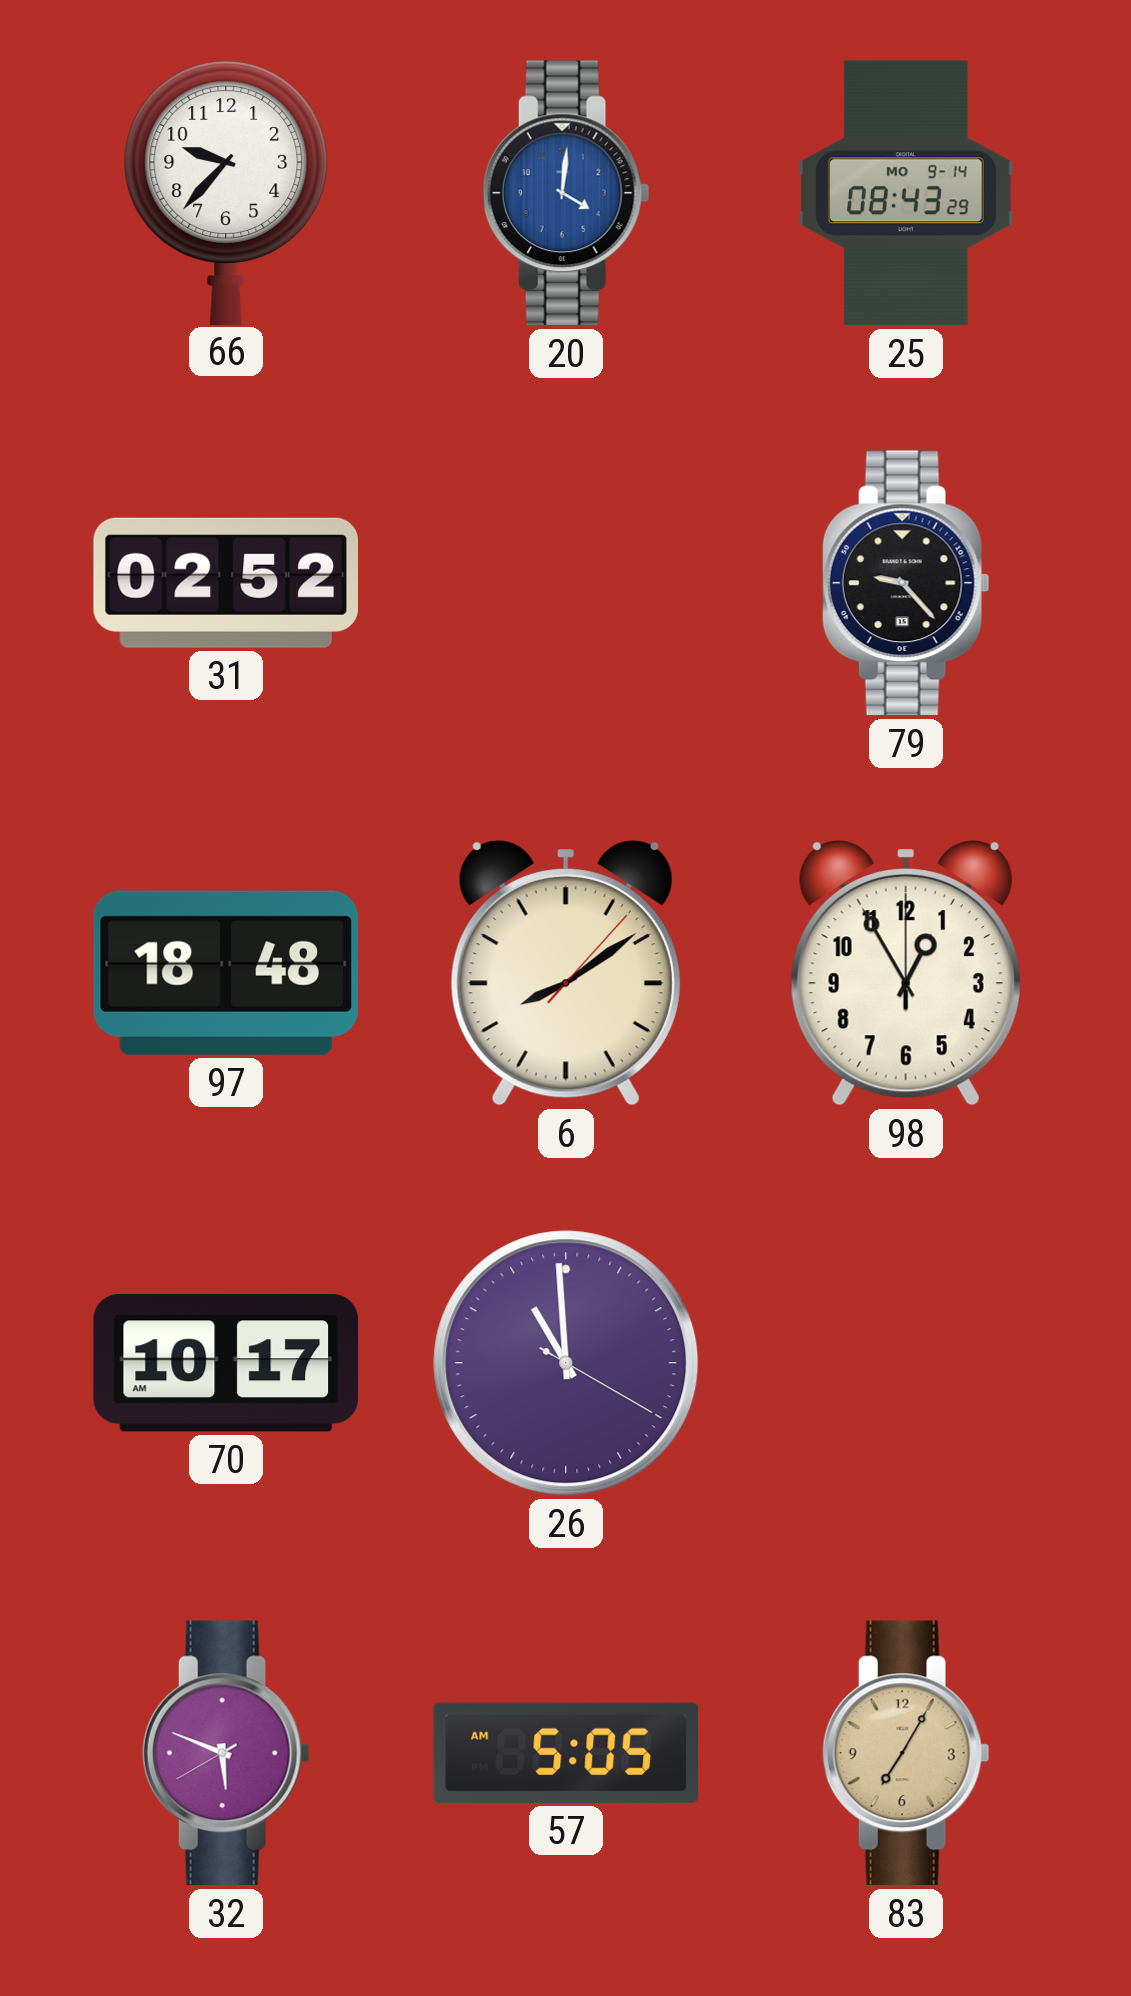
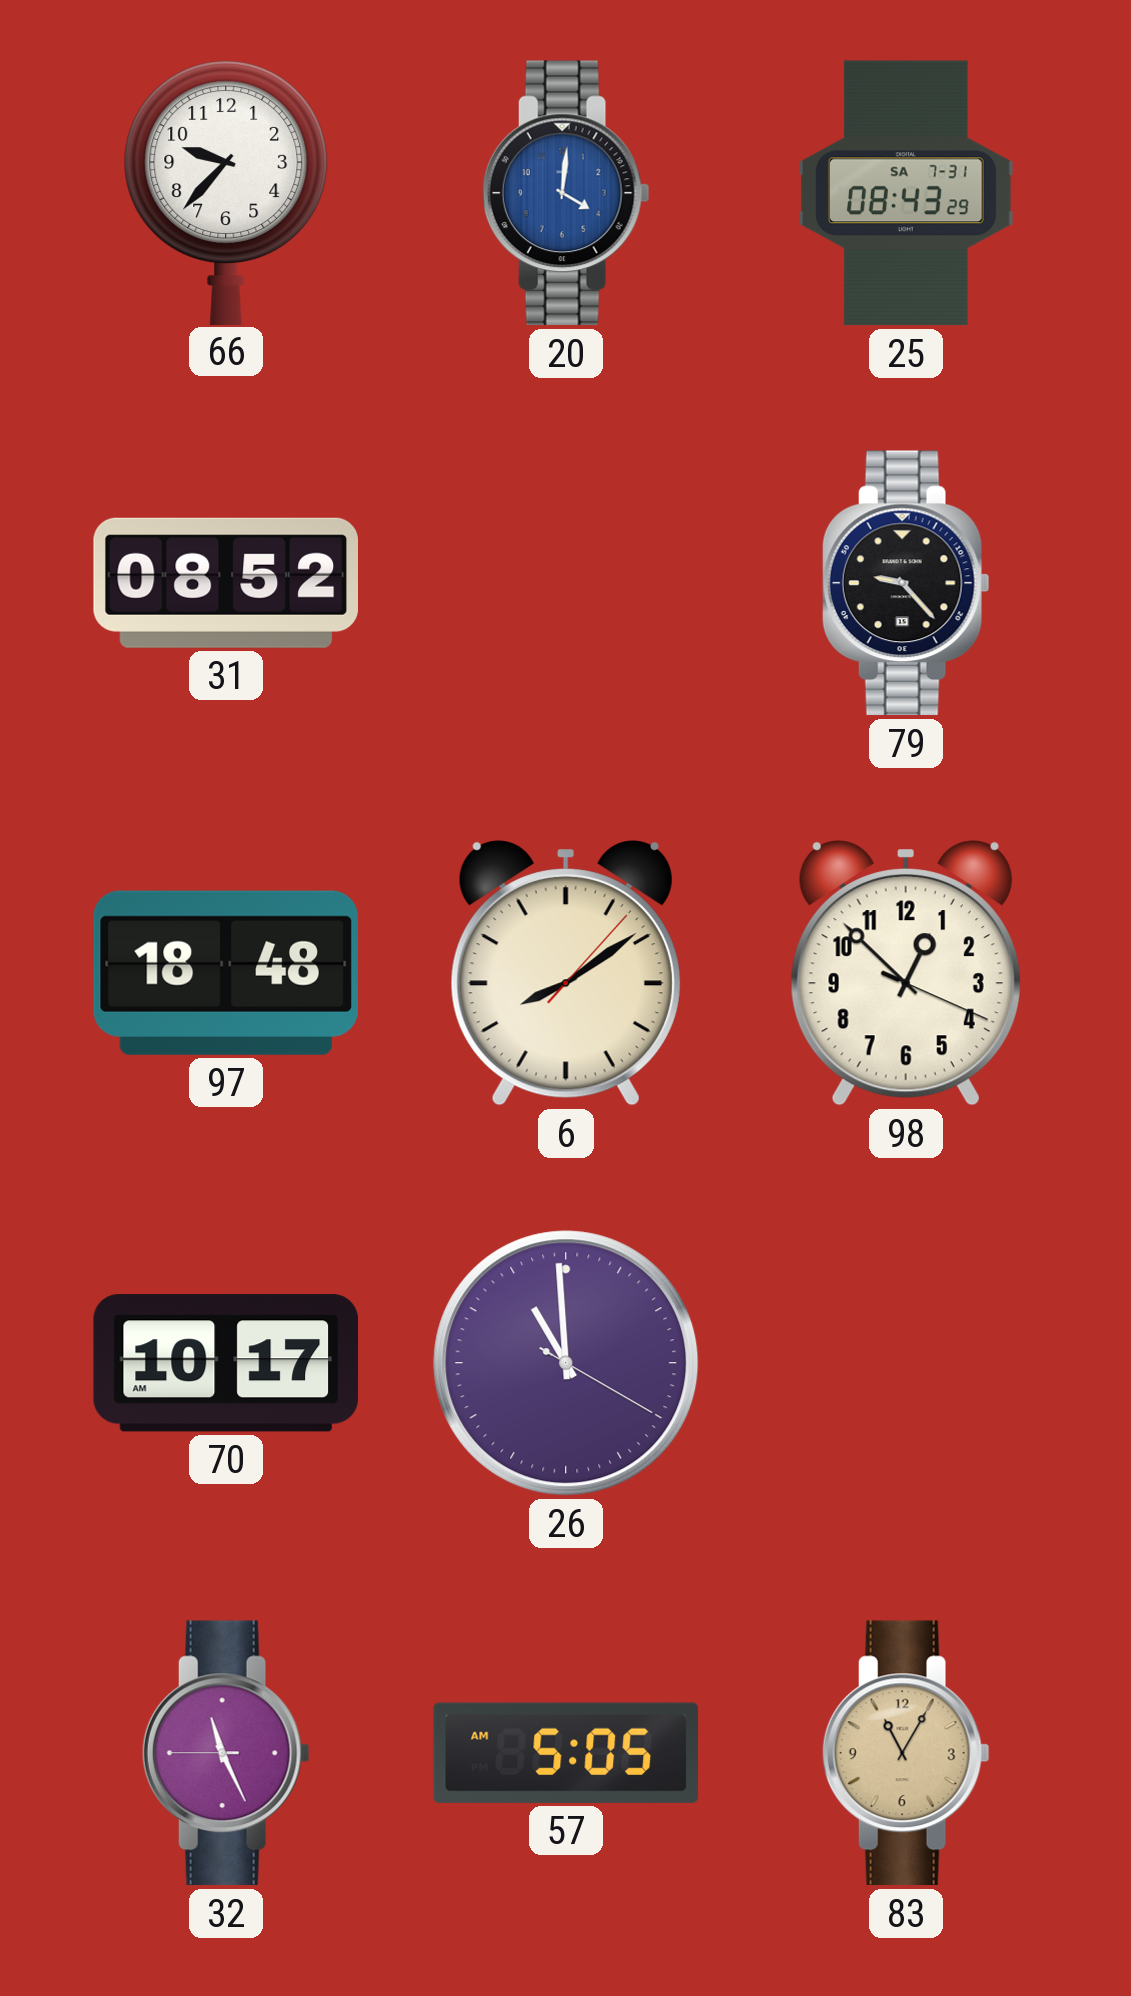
25 date: MO 9-14 -> SA 7-31 (907, 193)
31: 02:52 -> 08:52 (225, 583)
98: 12:55 -> 12:52 (906, 973)
32: 5:48 -> 11:25 (226, 1753)
83: 7:05 -> 11:05 (906, 1753)
